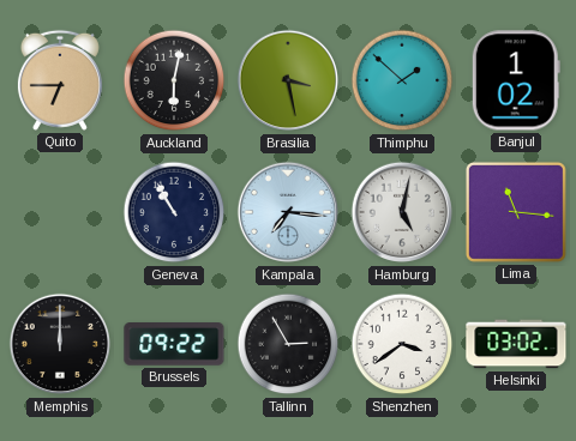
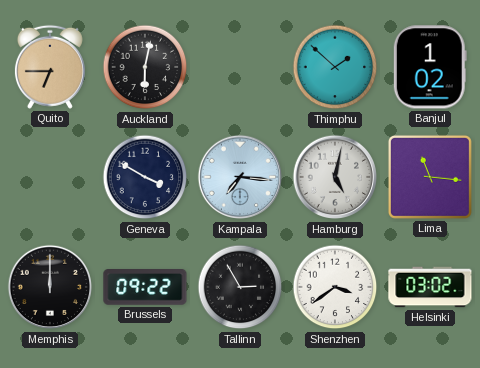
Brasilia: 3:28 -> none (288, 80)
Geneva: 10:55 -> 3:50 (145, 177)
